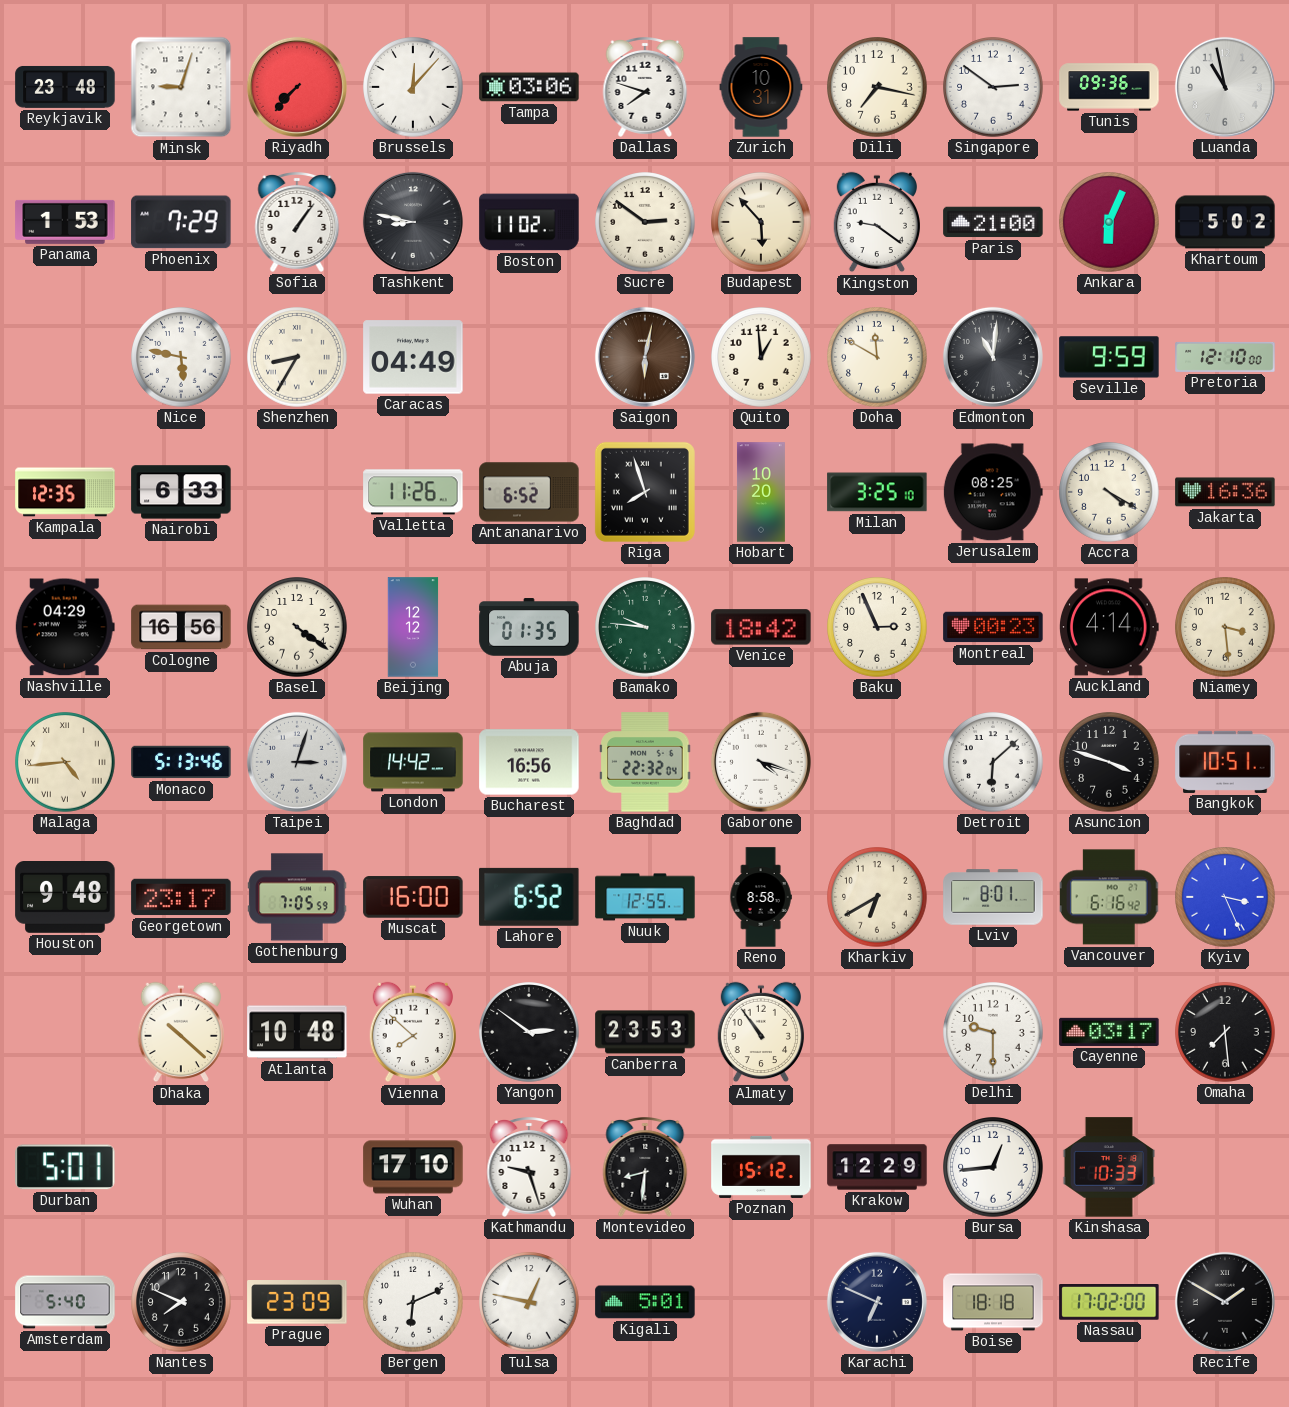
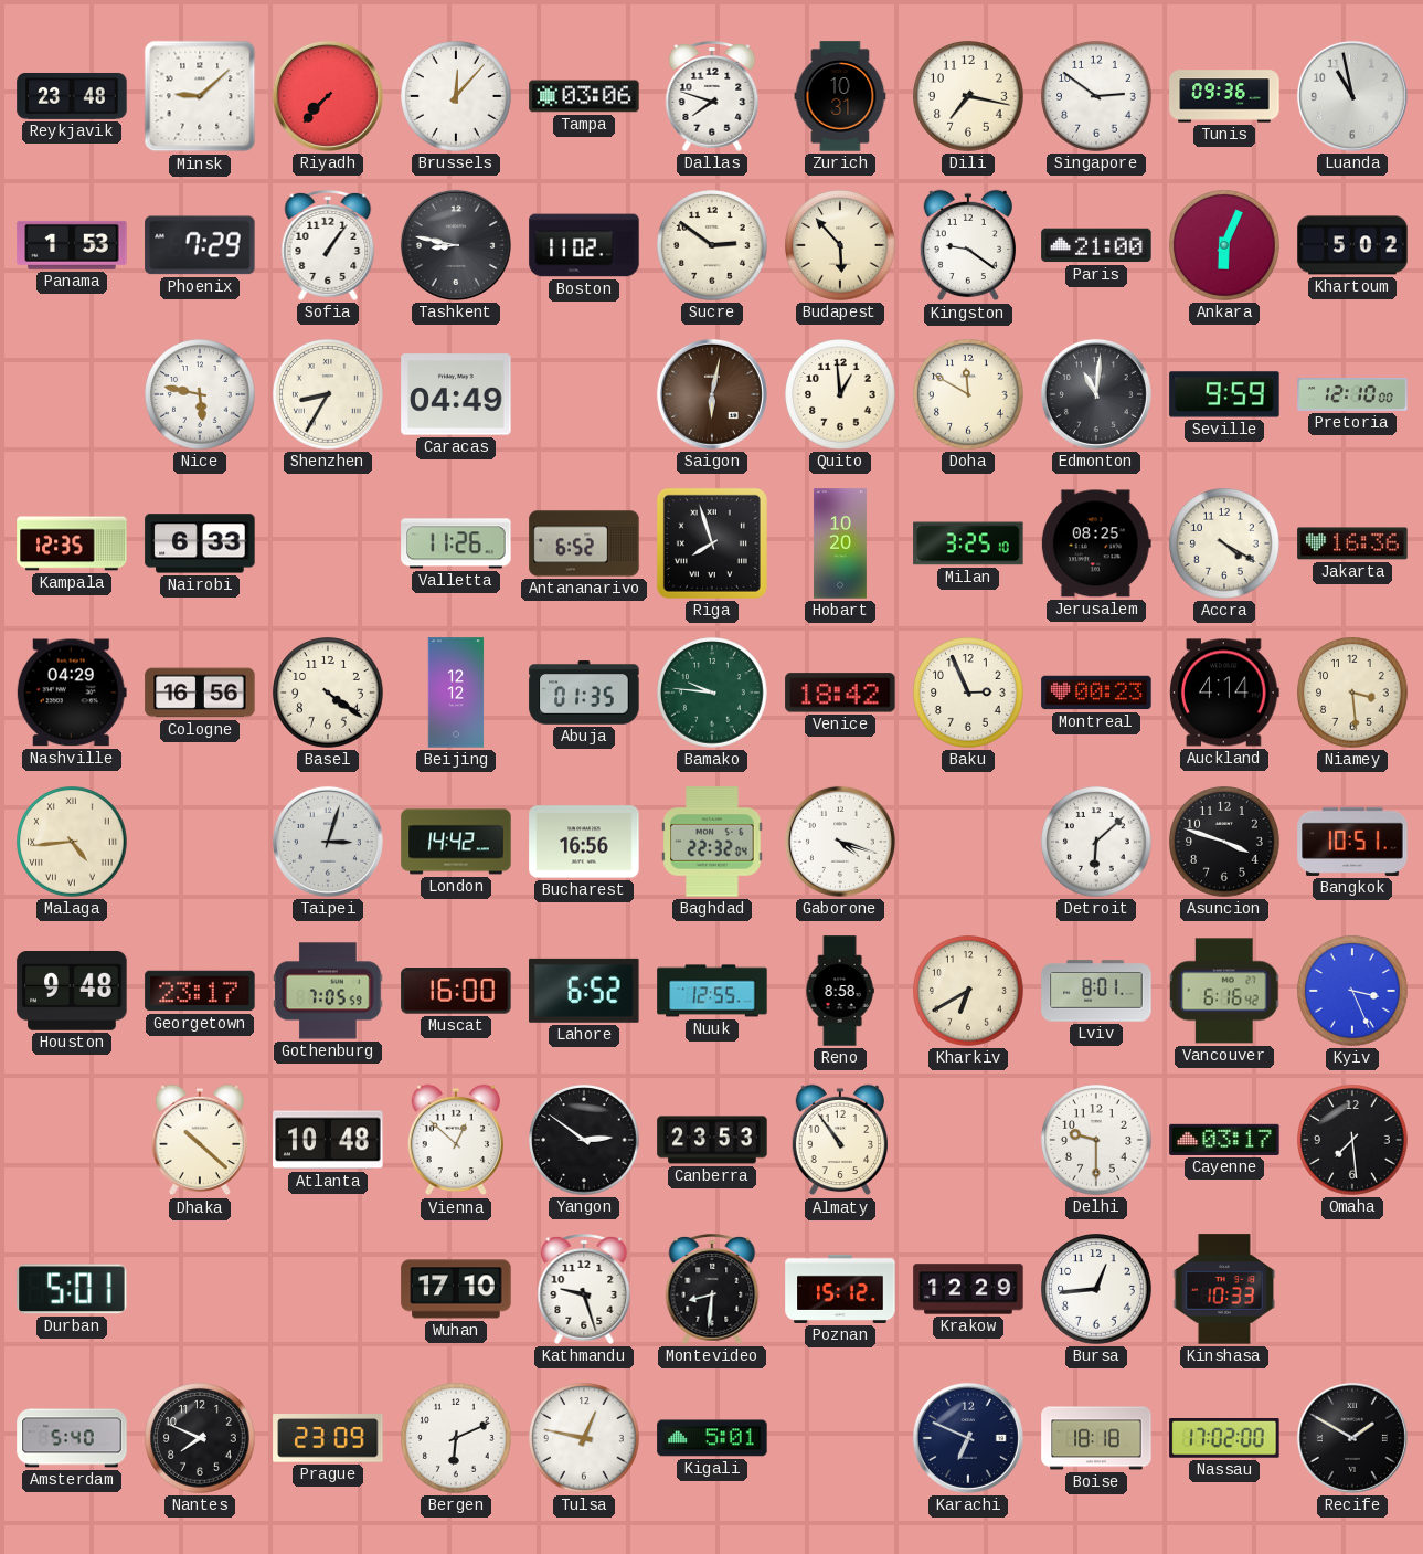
Minsk: 9:03 -> 9:08 (200, 96)
Monaco: 5:13 -> none (181, 762)
Vienna: 7:52 -> 12:52 (456, 1140)
